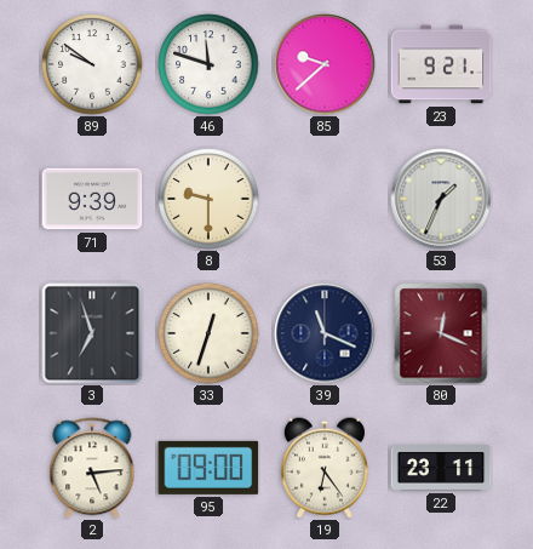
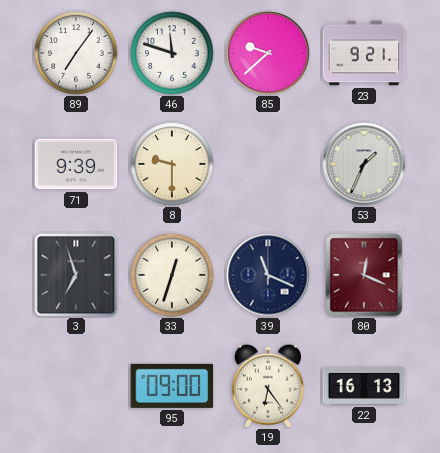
89: 9:51 -> 7:06 (76, 53)
2: 5:14 -> none (92, 468)
22: 23:11 -> 16:13 (364, 387)
